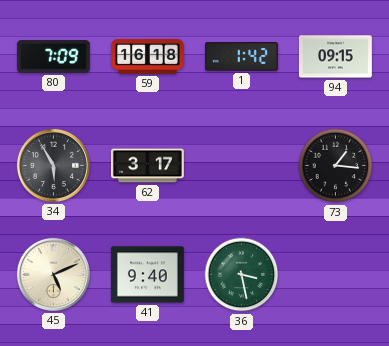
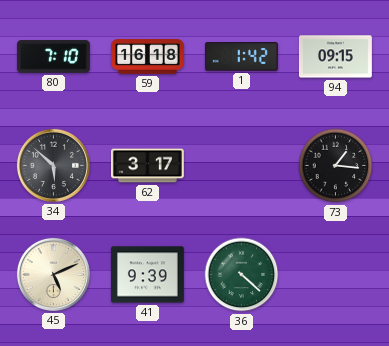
80: 7:09 -> 7:10 (53, 57)
34: 5:55 -> 5:52 (53, 165)
41: 9:40 -> 9:39 (147, 275)
36: 3:28 -> 4:22 (242, 275)
